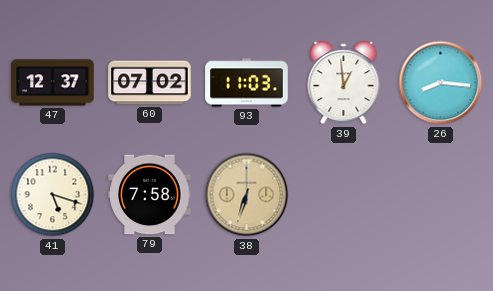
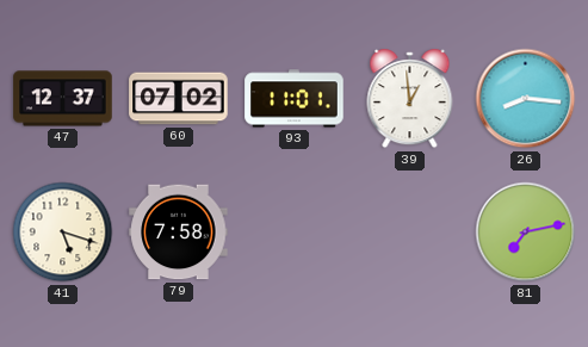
93: 11:03 -> 11:01 (295, 99)
38: 6:33 -> none (247, 195)
81: none -> 7:13 (526, 233)
